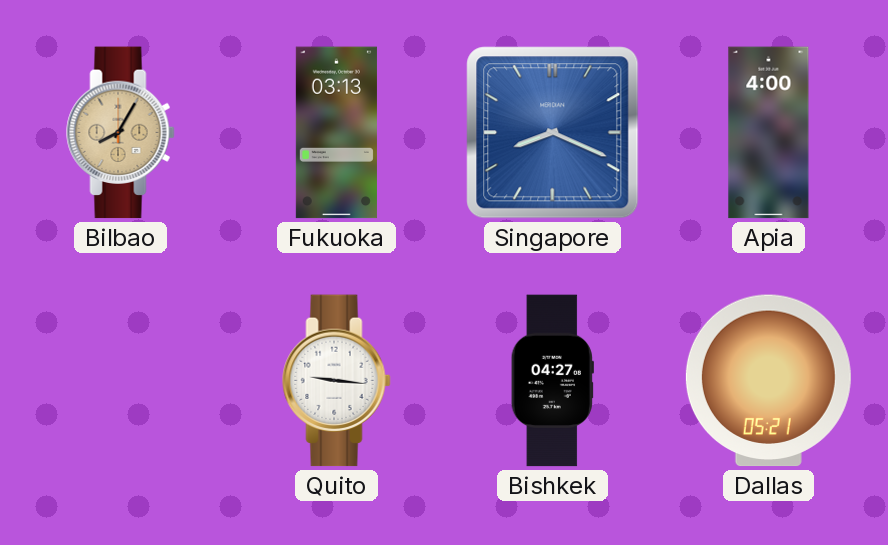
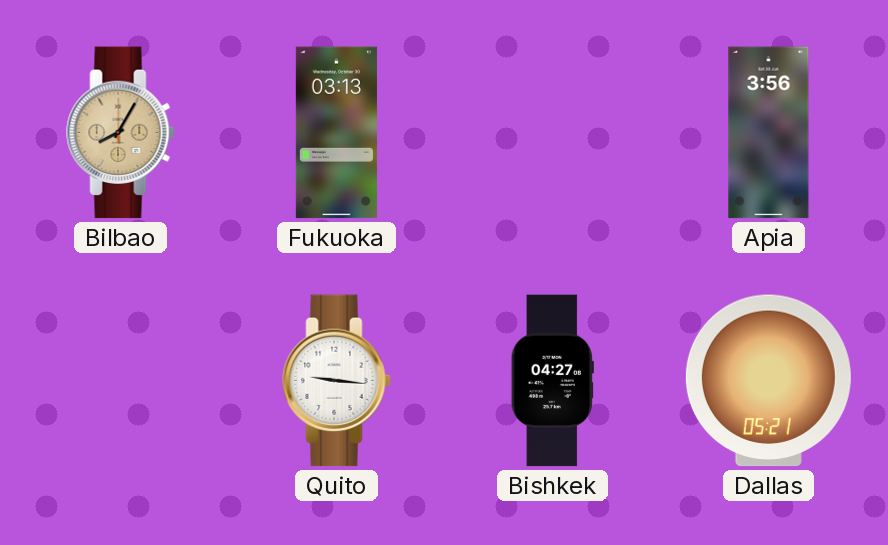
Singapore: 8:19 -> none (553, 133)
Apia: 4:00 -> 3:56 (769, 133)
